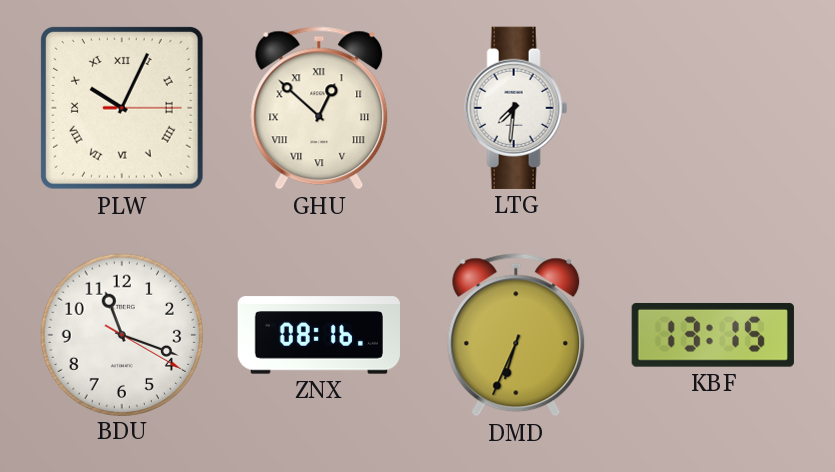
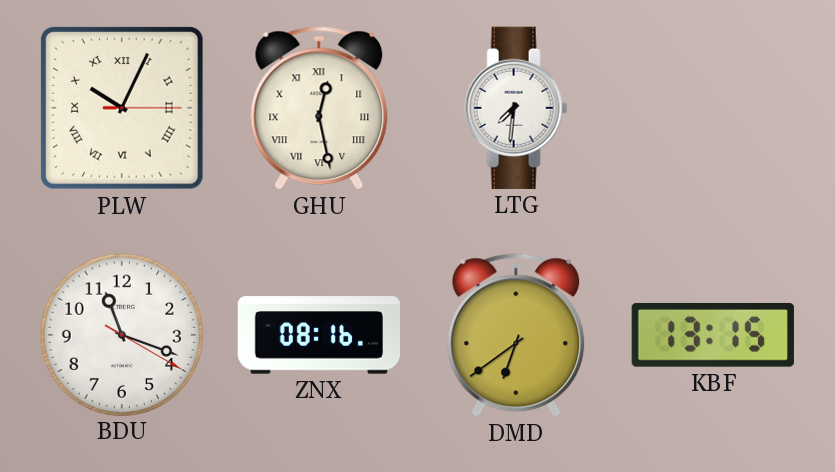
GHU: 12:52 -> 12:28 (319, 108)
DMD: 6:34 -> 6:39 (516, 335)
